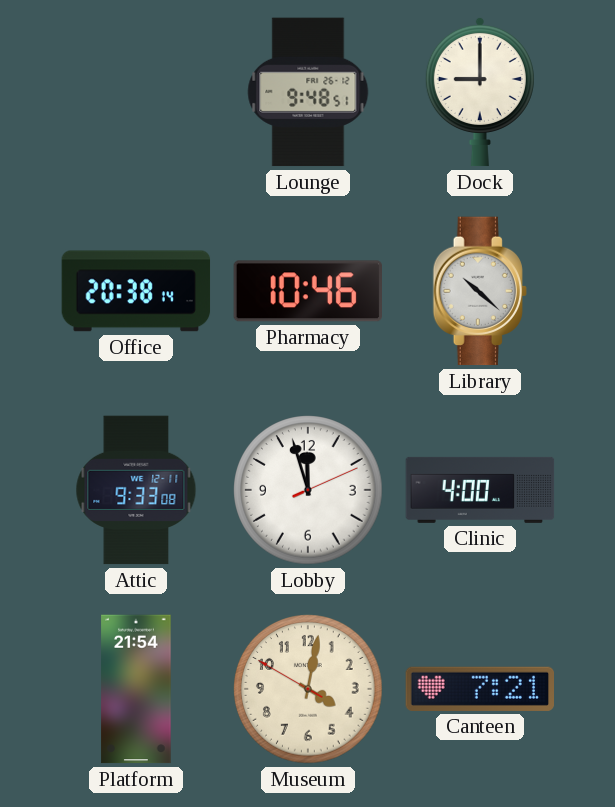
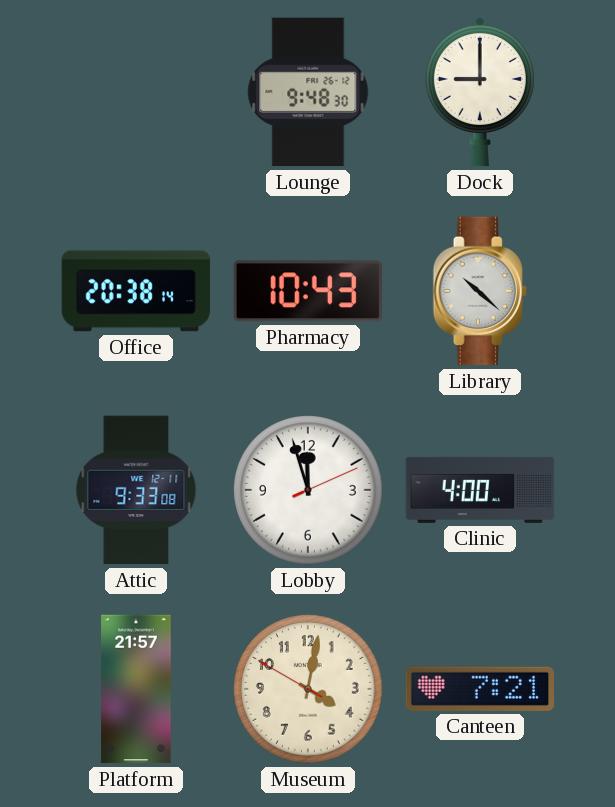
Lounge: 9:48:51 -> 9:48:30 (308, 92)
Pharmacy: 10:46 -> 10:43 (307, 291)
Platform: 21:54 -> 21:57 (136, 689)
